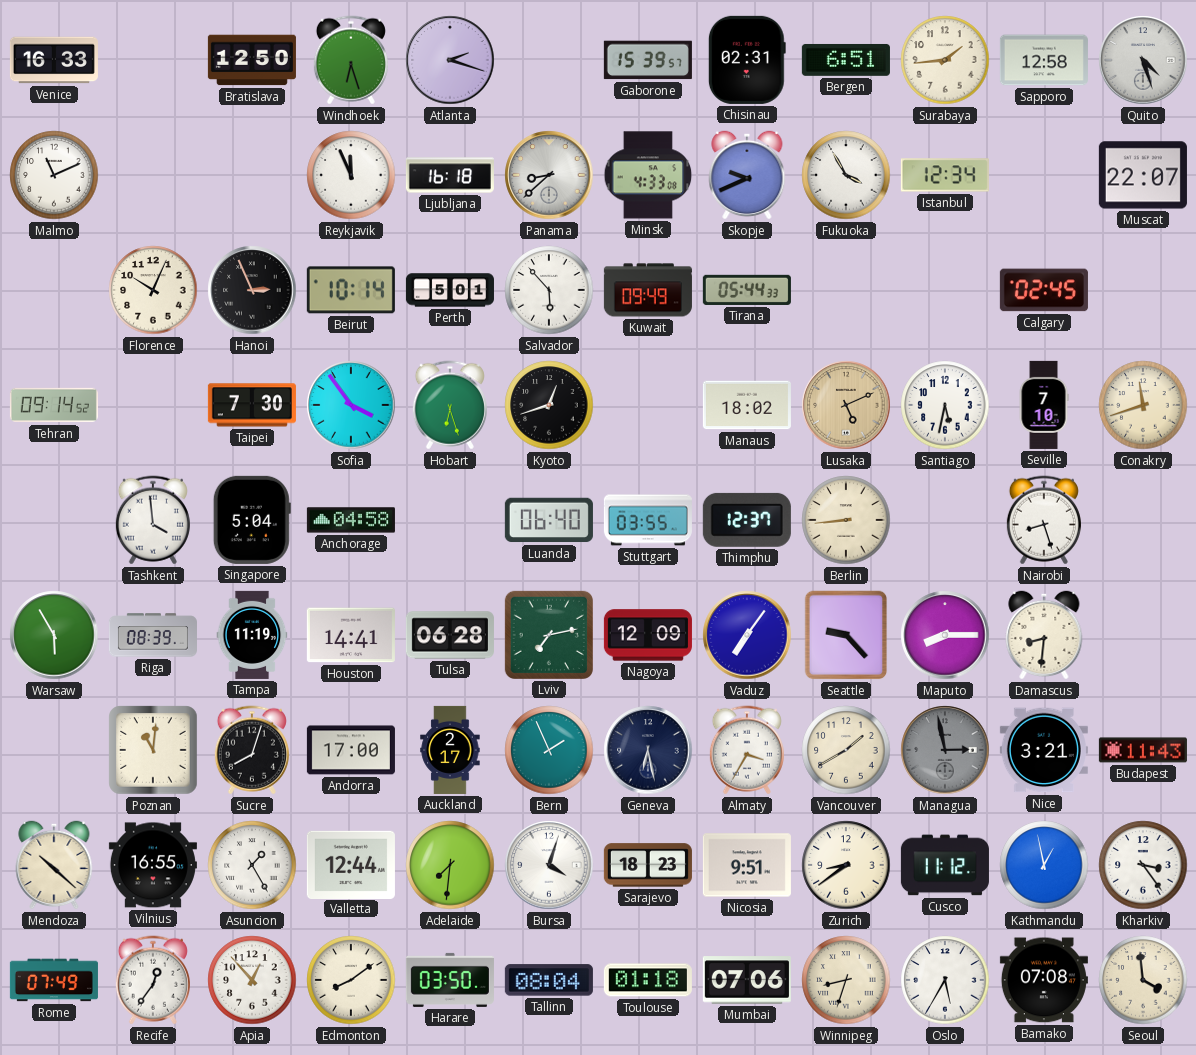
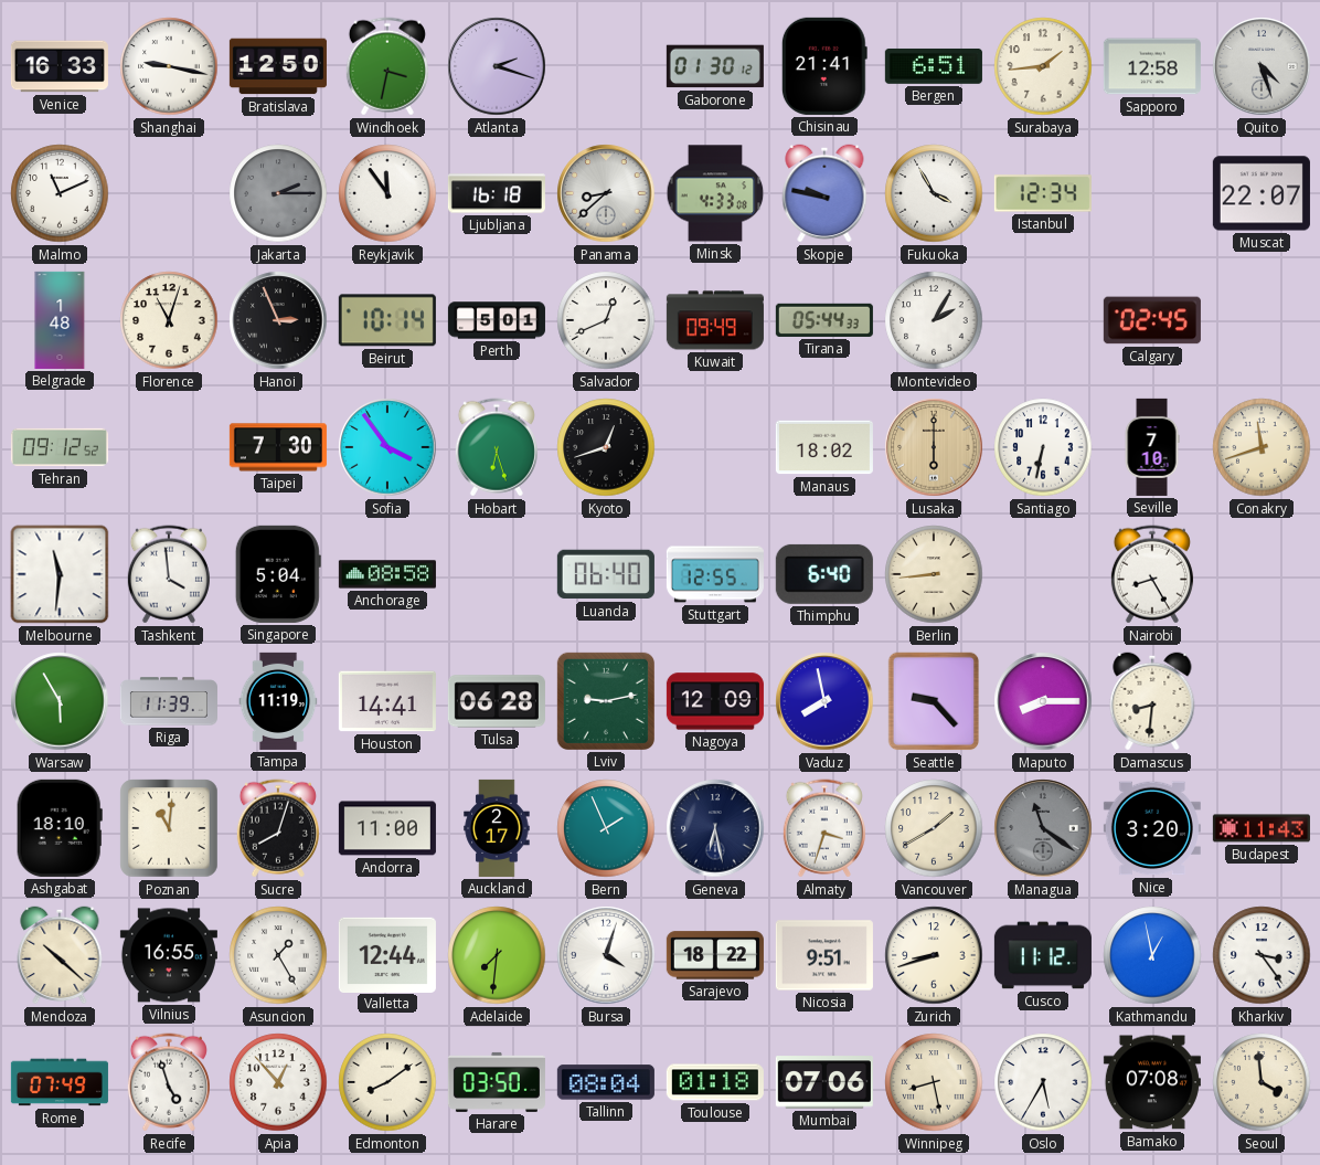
Shanghai: none -> 9:17 (169, 66)
Windhoek: 6:27 -> 3:32 (387, 66)
Gaborone: 15:39 -> 01:30 (715, 66)
Chisinau: 02:31 -> 21:41 (824, 66)
Jakarta: none -> 2:15 (278, 193)
Reykjavik: 11:56 -> 11:54 (387, 193)
Skopje: 9:41 -> 9:47 (824, 193)
Belgrade: none -> 1:48 (60, 320)
Florence: 10:04 -> 11:03 (169, 320)
Salvador: 5:53 -> 12:41 (606, 320)
Montevideo: none -> 2:05 (934, 320)
Tehran: 09:14 -> 09:12 (60, 447)
Lusaka: 5:11 -> 6:00 (934, 447)
Santiago: 5:32 -> 6:32 (1043, 447)
Melbourne: none -> 11:31 (60, 574)
Anchorage: 04:58 -> 08:58 (387, 574)
Stuttgart: 03:55 -> 12:55 (715, 574)
Thimphu: 12:37 -> 6:40 (824, 574)
Nairobi: 8:27 -> 8:25 (1152, 574)
Riga: 08:39 -> 11:39 (169, 701)
Lviv: 7:13 -> 9:13 (606, 701)
Vaduz: 7:06 -> 7:58 (824, 701)
Ashgabat: none -> 18:10 (60, 828)
Andorra: 17:00 -> 11:00 (387, 828)
Almaty: 3:35 -> 3:33 (824, 828)
Managua: 2:58 -> 11:21 (1043, 828)
Nice: 3:21 -> 3:20 (1152, 828)
Sarajevo: 18:23 -> 18:22 (715, 955)
Zurich: 8:39 -> 8:42 (934, 955)
Recife: 12:36 -> 4:57 (169, 1082)
Winnipeg: 8:33 -> 8:28 (934, 1082)
